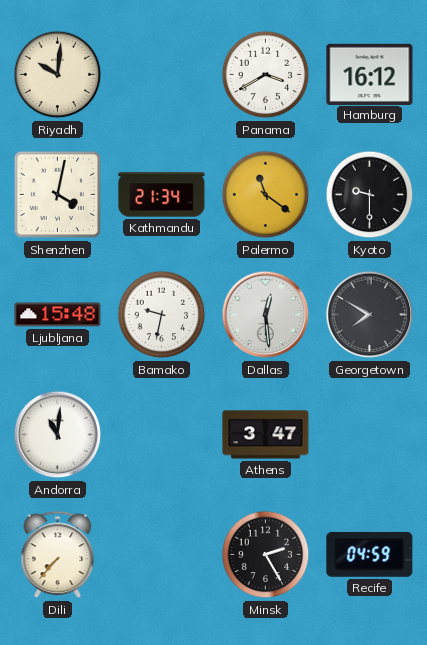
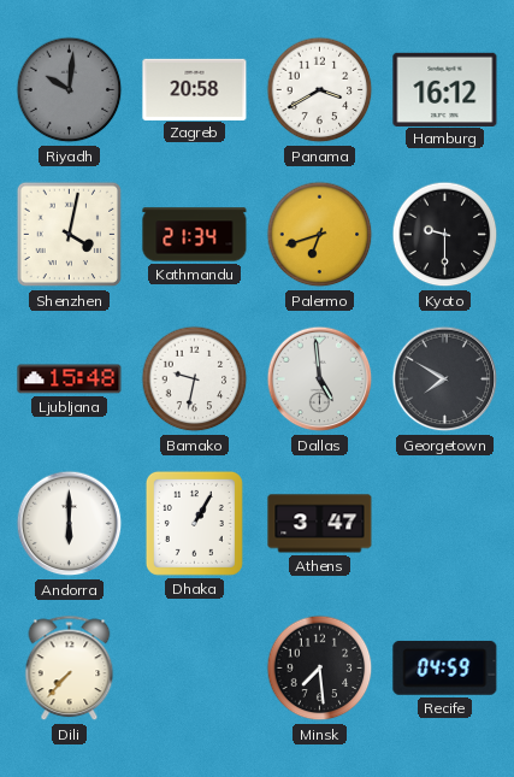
Riyadh dial: cream -> grey (70, 90)
Zagreb: none -> 20:58 (195, 89)
Palermo: 11:21 -> 6:42 (320, 235)
Dallas: 12:29 -> 4:59 (320, 379)
Andorra: 11:01 -> 6:00 (70, 524)
Dhaka: none -> 1:05 (194, 523)
Minsk: 2:25 -> 7:29 (320, 669)
